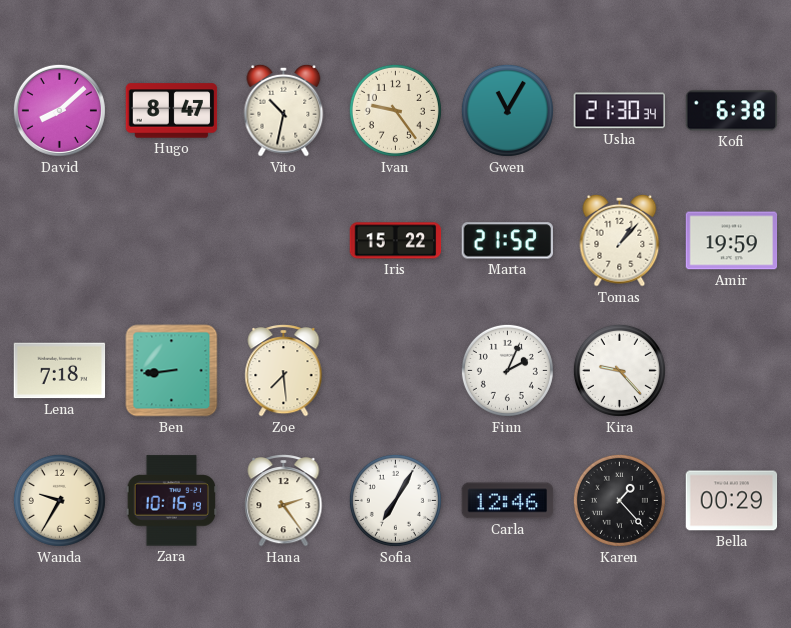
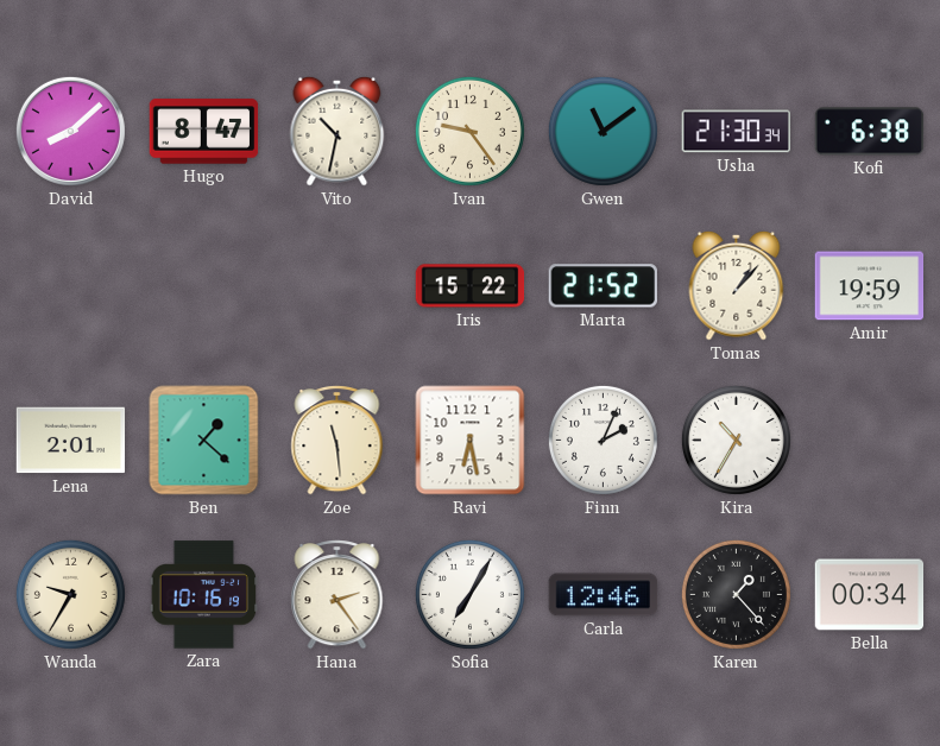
Gwen: 11:05 -> 11:09 (603, 131)
Lena: 7:18 -> 2:01 (71, 441)
Ben: 8:44 -> 1:22 (204, 441)
Zoe: 7:29 -> 11:29 (337, 441)
Ravi: none -> 6:28 (471, 441)
Kira: 9:23 -> 10:35 (736, 440)
Bella: 00:29 -> 00:34 (870, 595)
